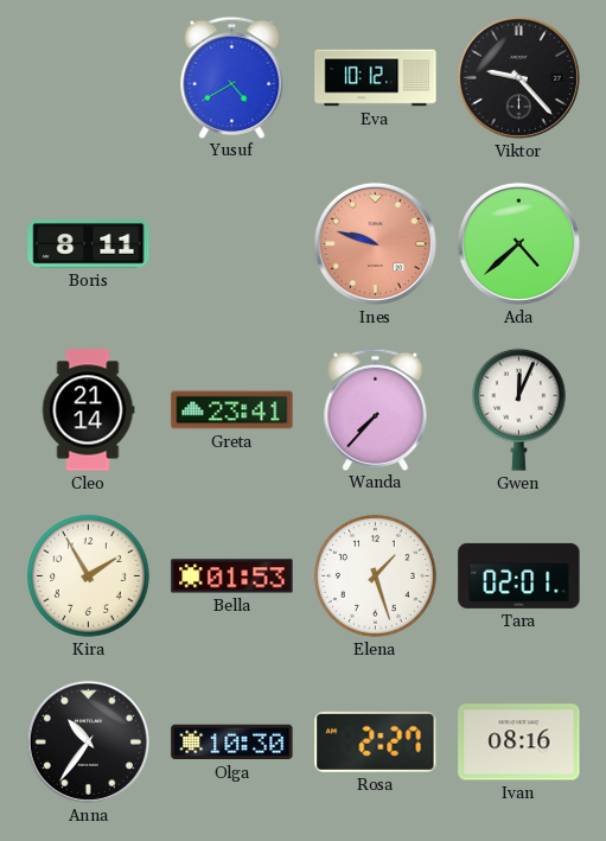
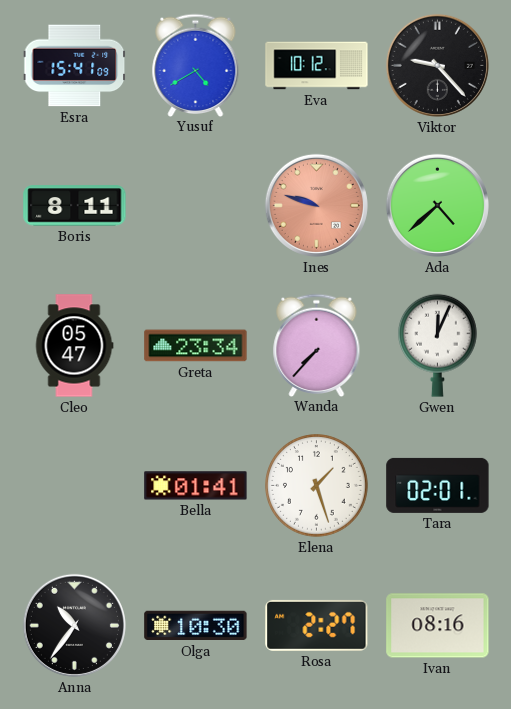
Esra: none -> 15:41 (75, 66)
Cleo: 21:14 -> 05:47 (74, 346)
Greta: 23:41 -> 23:34 (196, 346)
Kira: 1:55 -> none (89, 576)
Bella: 01:53 -> 01:41 (196, 486)
